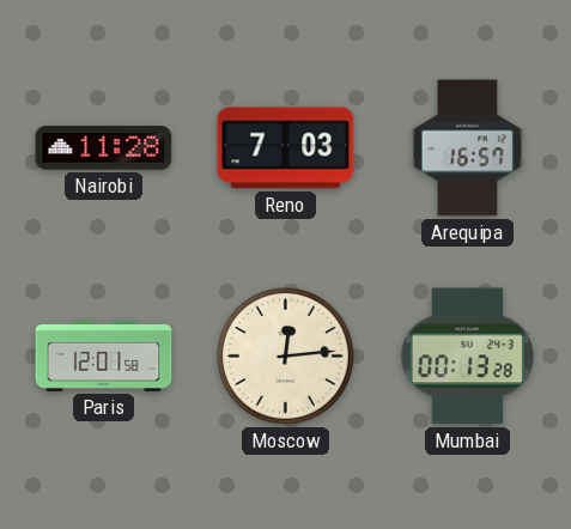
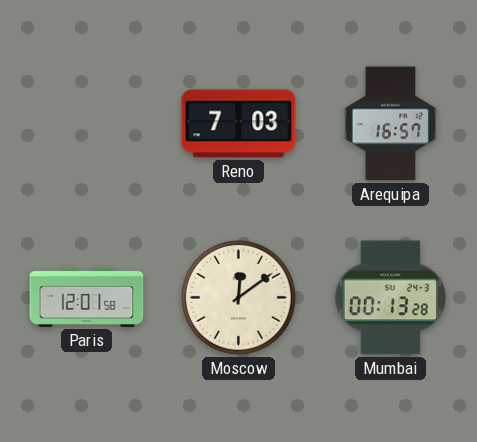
Nairobi: 11:28 -> none (104, 148)
Moscow: 12:14 -> 12:09 (239, 298)
